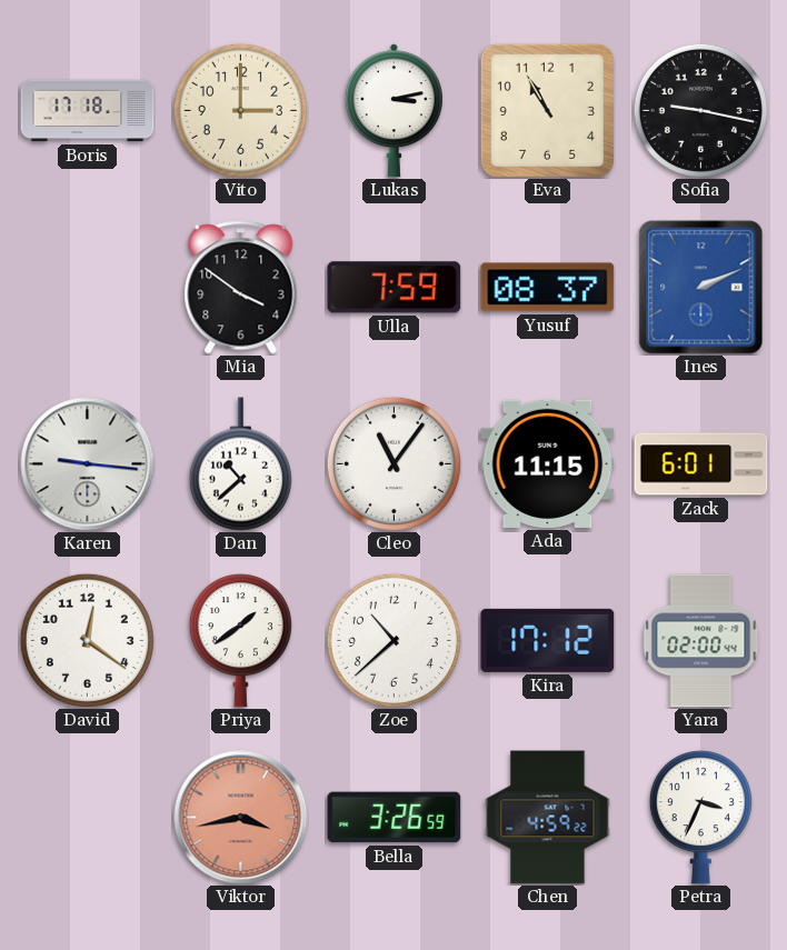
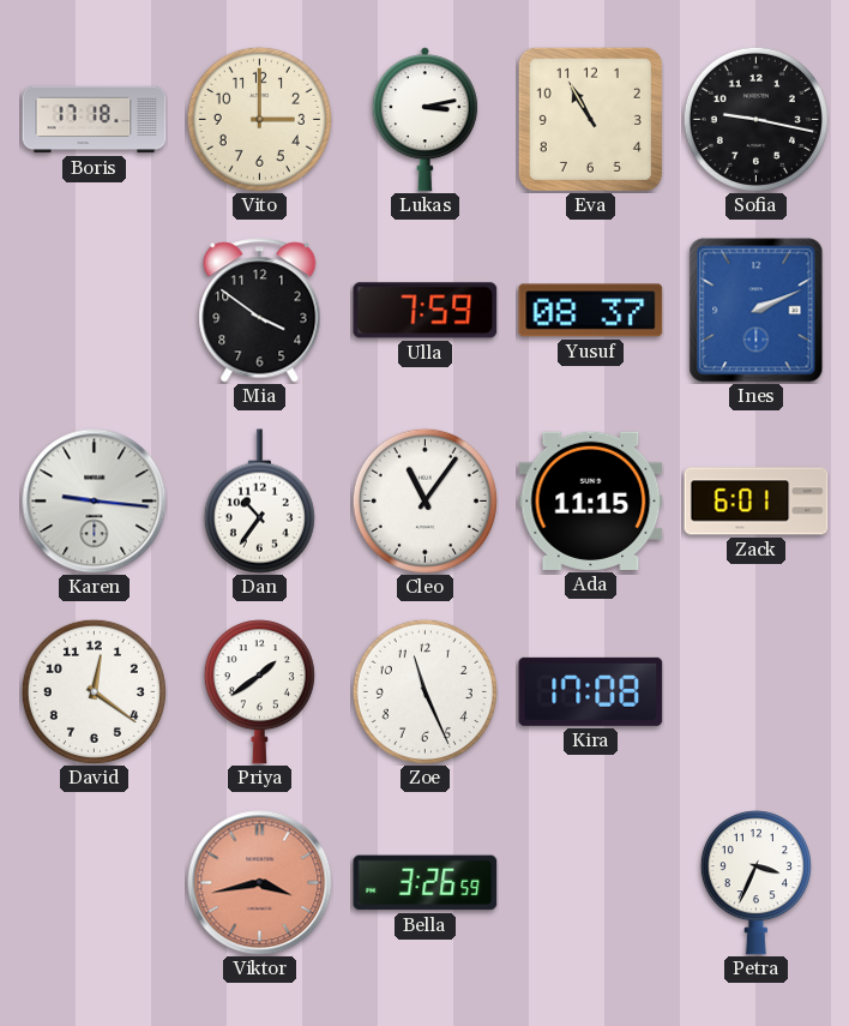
Dan: 10:38 -> 10:36 (259, 502)
Zoe: 10:38 -> 11:26 (424, 691)
Kira: 17:12 -> 17:08 (591, 691)
Yara: 02:00 -> none (701, 641)
Chen: 4:59 -> none (548, 818)
